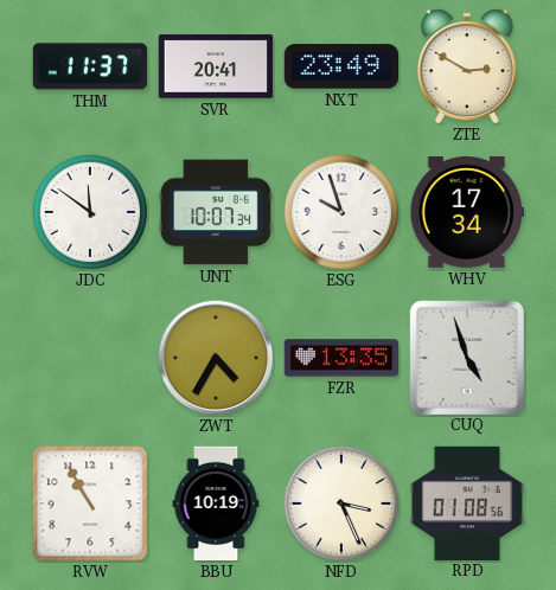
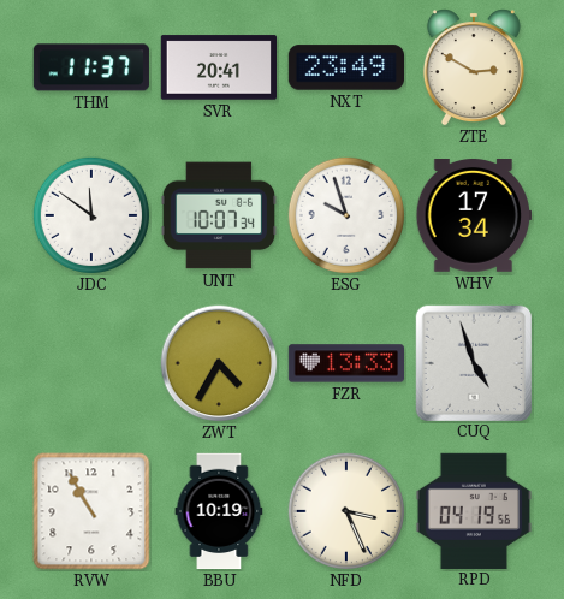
FZR: 13:35 -> 13:33 (345, 363)
RPD: 01:08 -> 04:19 (473, 510)
